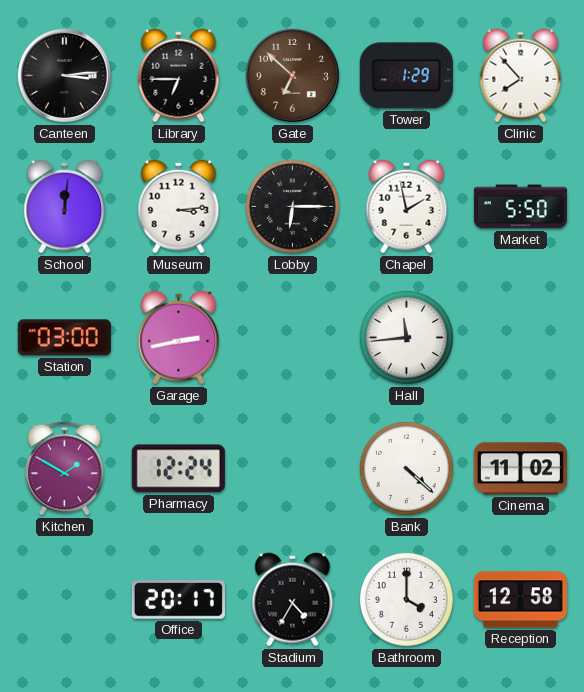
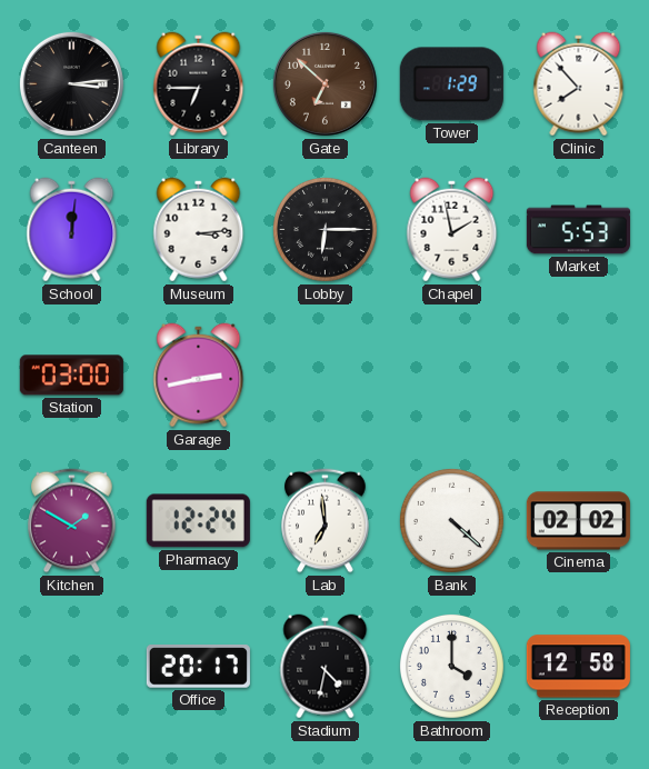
Market: 5:50 -> 5:53 (578, 230)
Hall: 11:44 -> none (406, 337)
Lab: none -> 6:59 (326, 521)
Cinema: 11:02 -> 02:02 (578, 521)
Stadium: 4:35 -> 4:32 (326, 667)
